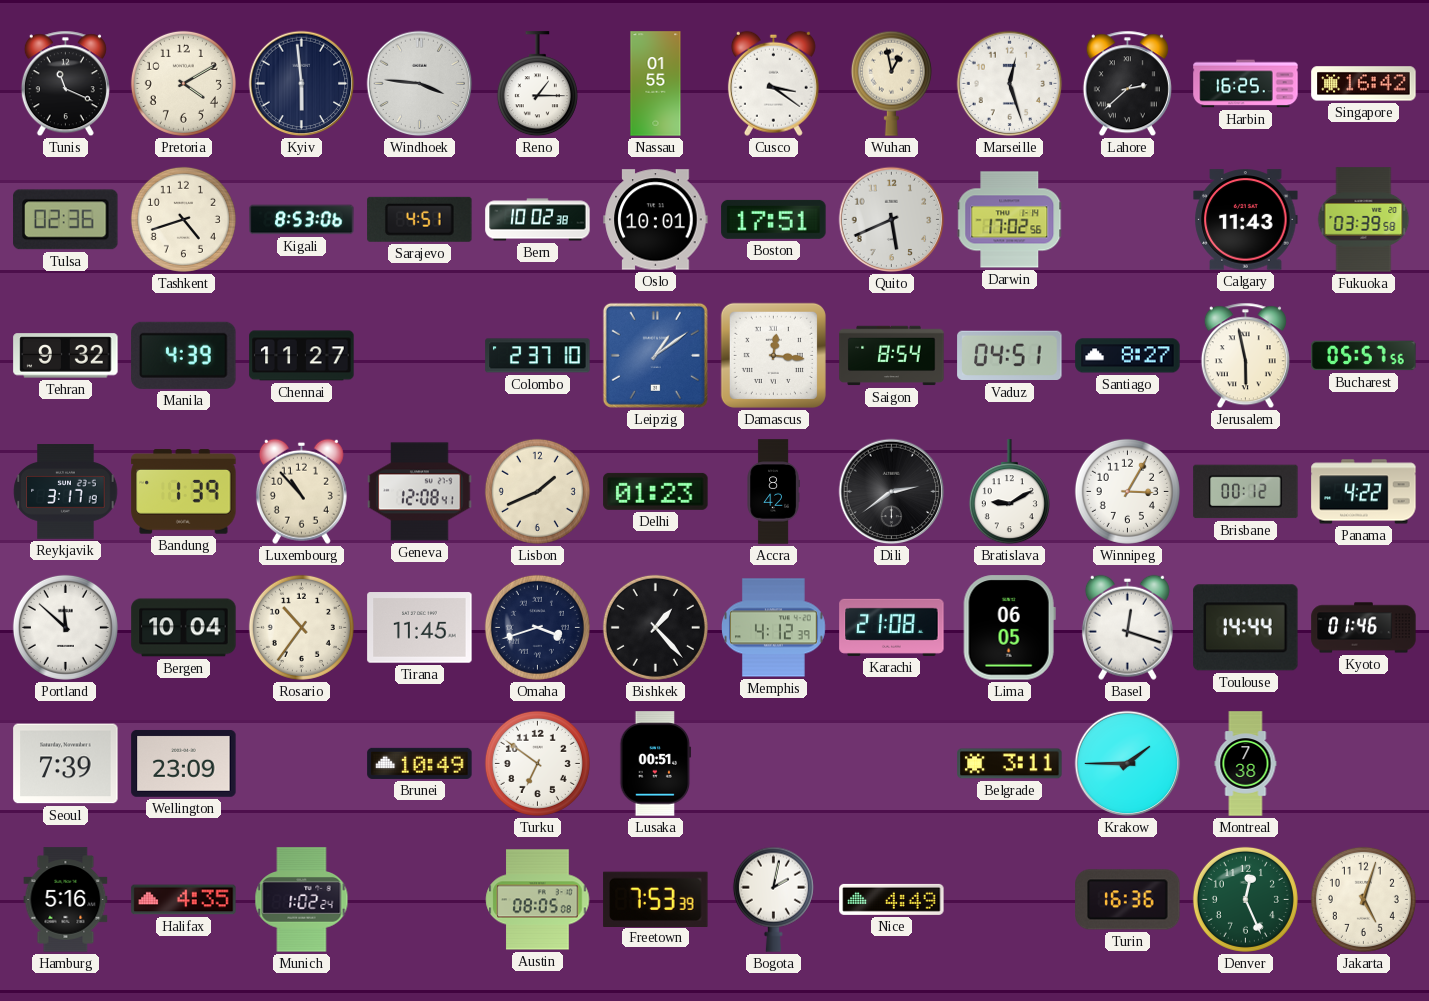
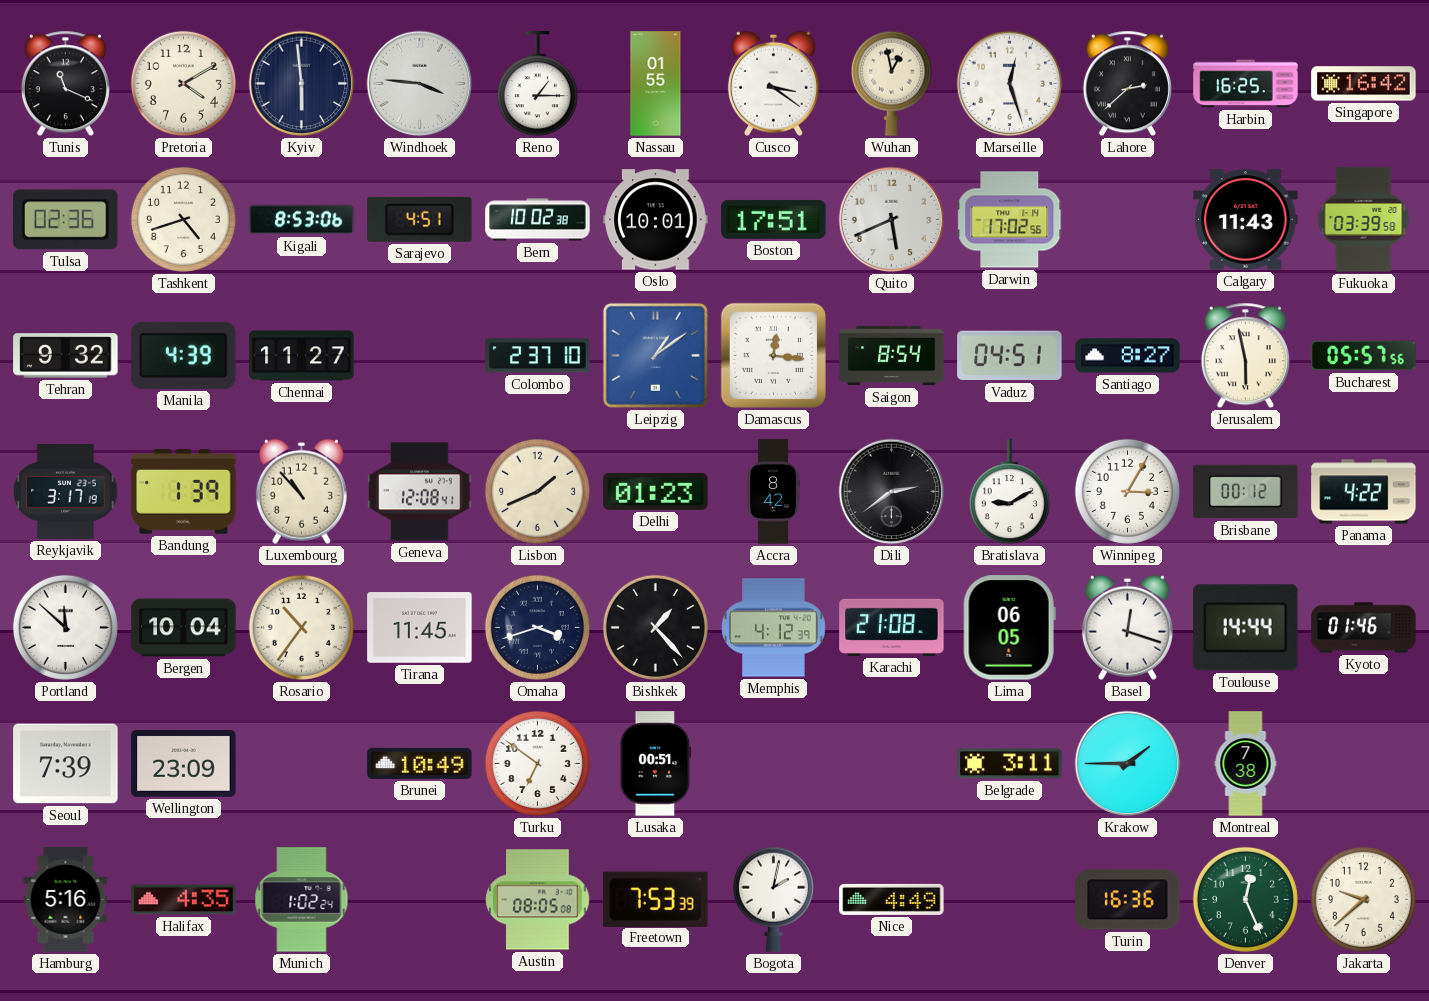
Jakarta: 5:03 -> 9:38 (1363, 899)
